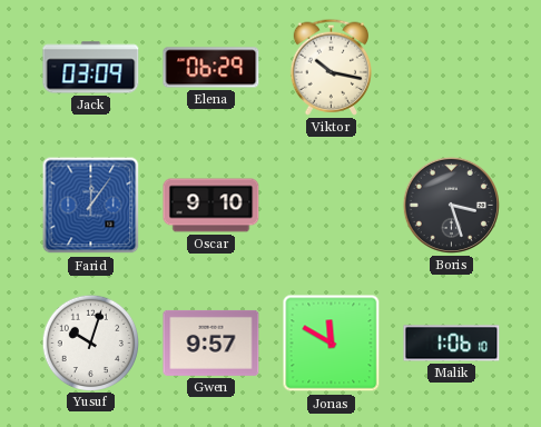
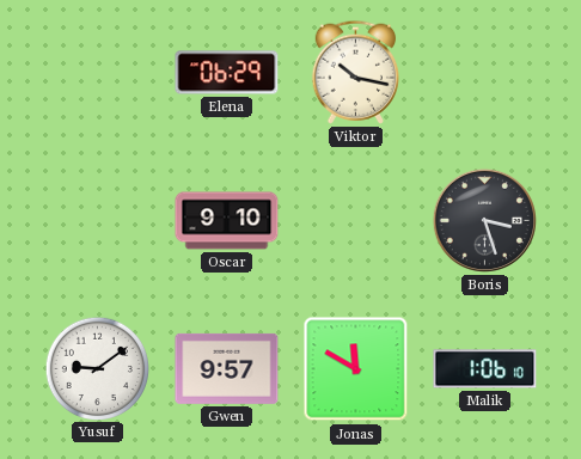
Jack: 03:09 -> none (91, 68)
Farid: 12:06 -> none (91, 206)
Yusuf: 10:03 -> 9:09 (97, 368)
